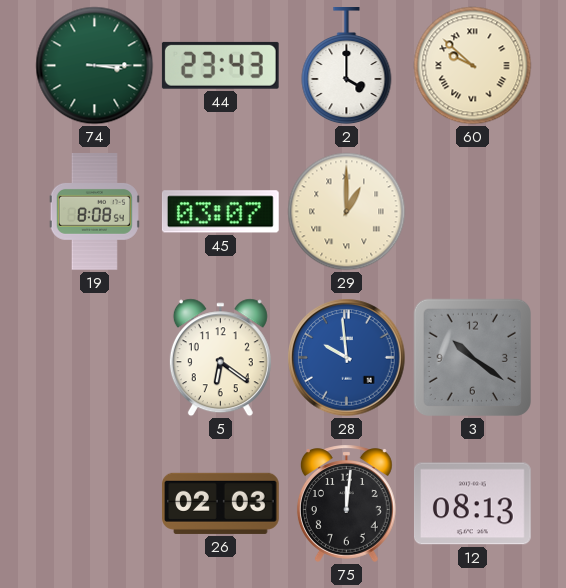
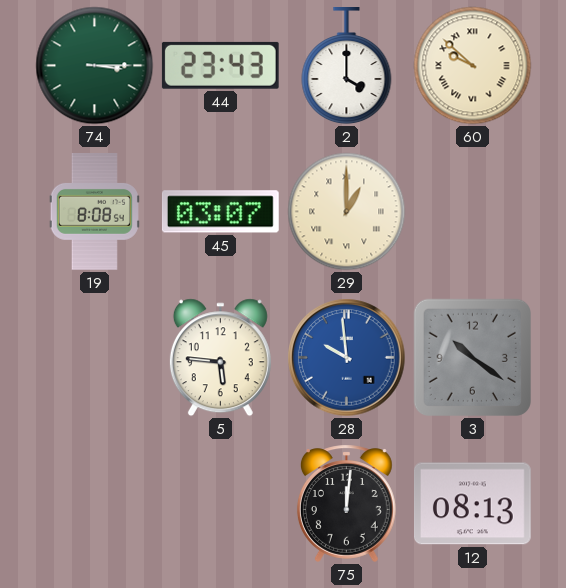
5: 6:21 -> 5:46 (220, 358)
26: 02:03 -> none (221, 503)
